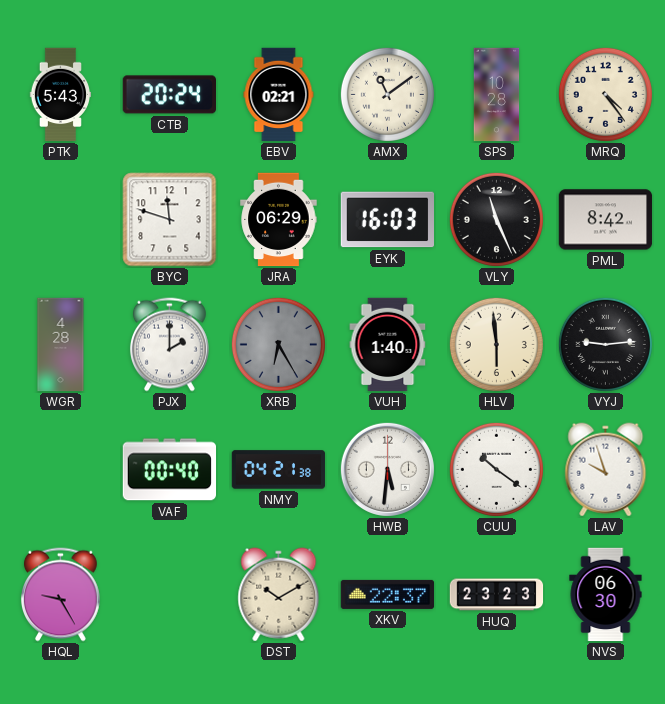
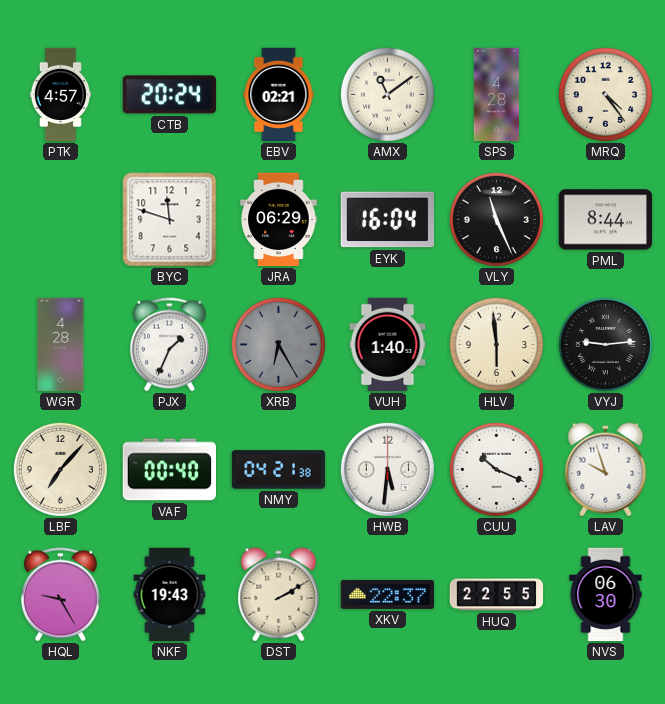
PTK: 5:43 -> 4:57 (60, 95)
SPS: 10:28 -> 4:28 (497, 95)
EYK: 16:03 -> 16:04 (387, 220)
PML: 8:42 -> 8:44 (606, 220)
PJX: 2:00 -> 1:34 (169, 345)
LBF: none -> 7:07 (60, 469)
CUU: 10:21 -> 10:19 (496, 469)
NKF: none -> 19:43 (170, 595)
DST: 10:10 -> 2:10 (279, 595)
HUQ: 23:23 -> 22:55 (497, 595)
